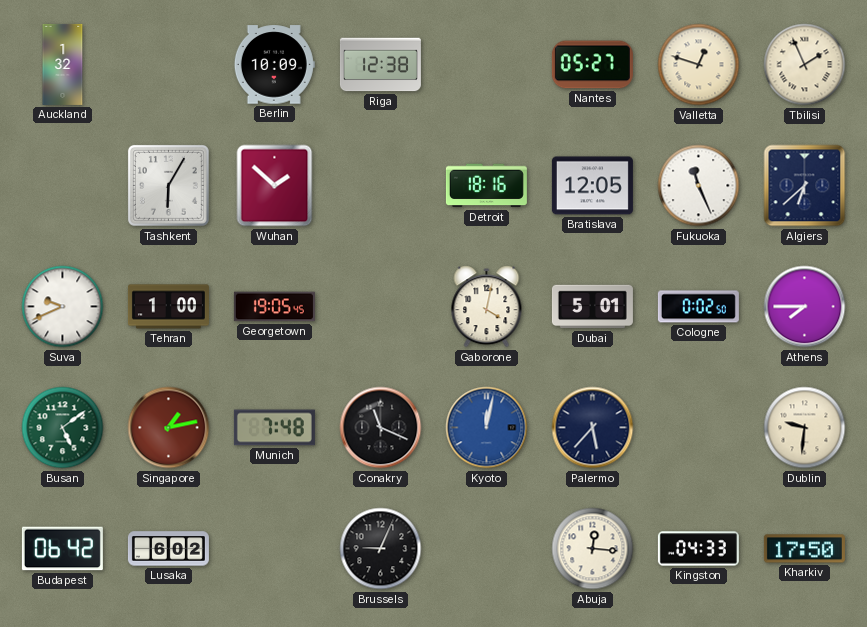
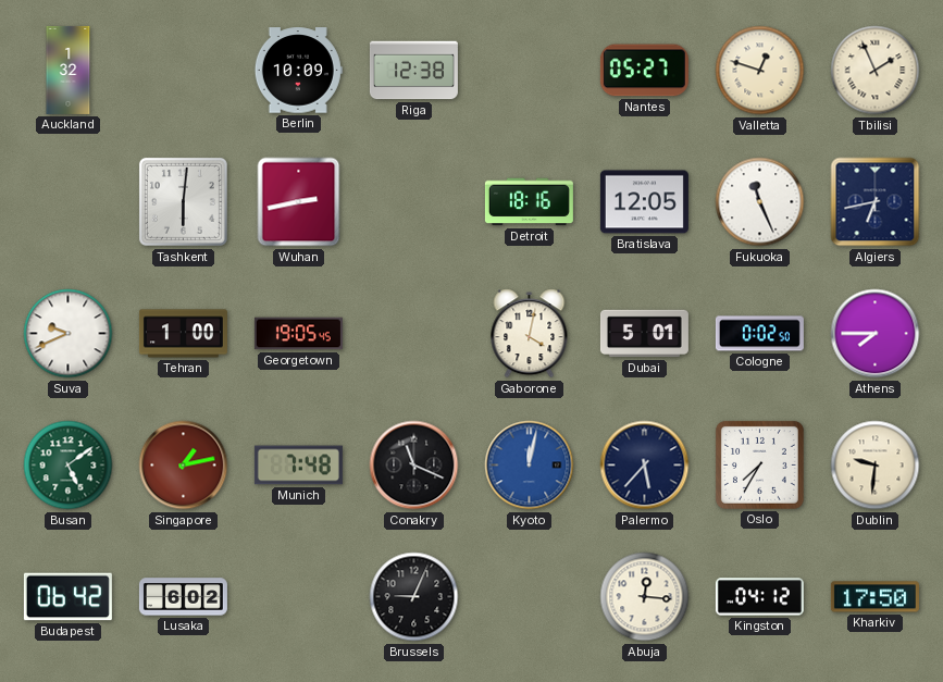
Tashkent: 6:05 -> 6:01 (183, 201)
Wuhan: 1:52 -> 2:43 (299, 202)
Algiers: 6:38 -> 6:43 (876, 202)
Oslo: none -> 7:35 (759, 464)
Kingston: 04:33 -> 04:12 (759, 597)
